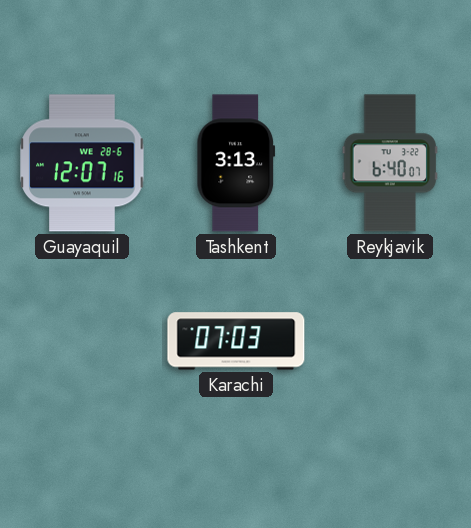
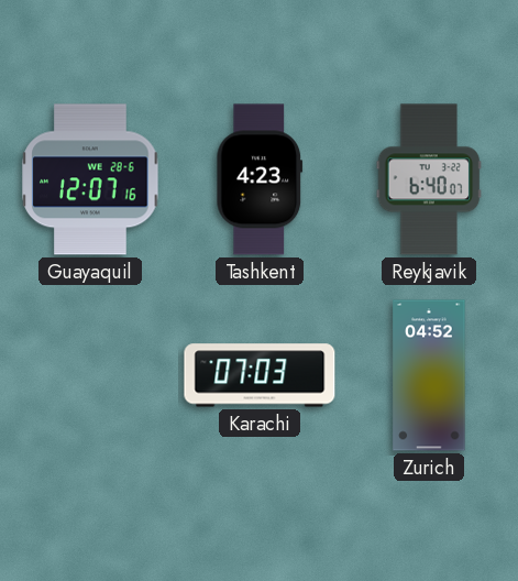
Tashkent: 3:13 -> 4:23 (260, 179)
Zurich: none -> 04:52 (429, 375)
